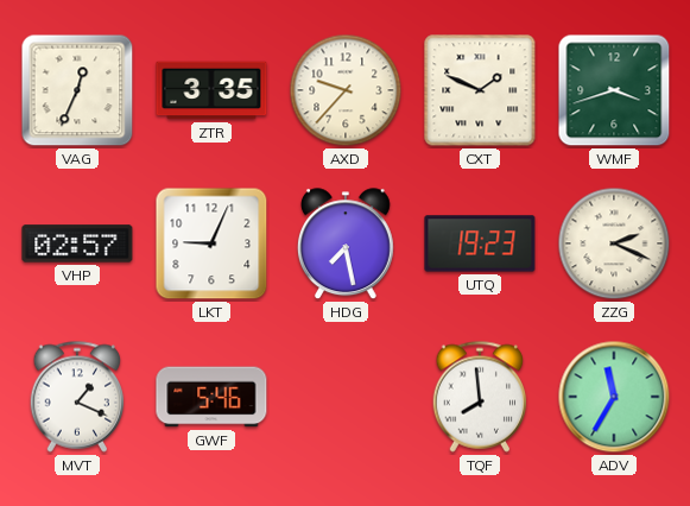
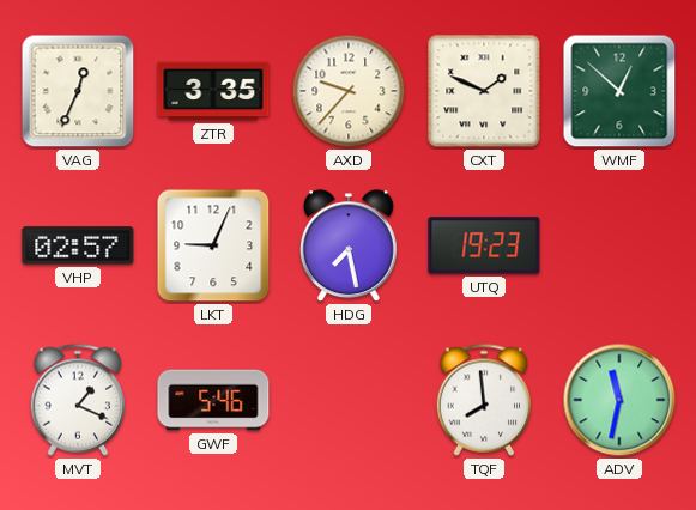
WMF: 3:42 -> 12:52 (619, 91)
ZZG: 2:19 -> none (614, 243)
ADV: 11:35 -> 11:32 (619, 400)
